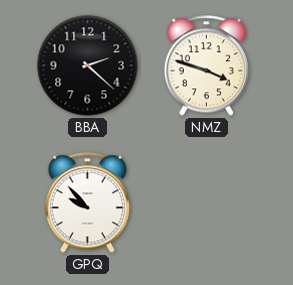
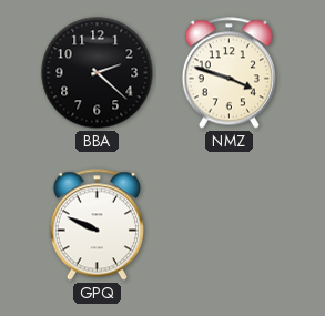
GPQ: 9:53 -> 9:49 (97, 225)
